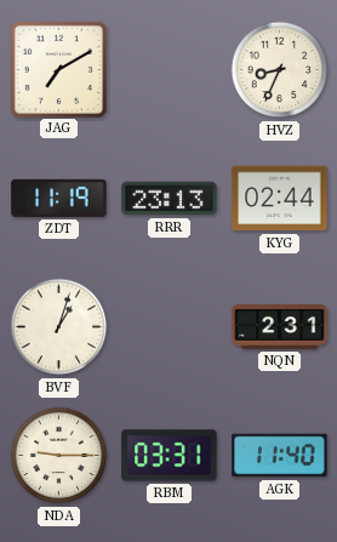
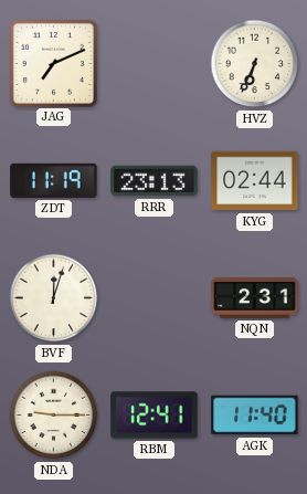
JAG: 7:10 -> 7:11 (53, 63)
HVZ: 8:34 -> 6:34 (255, 64)
BVF: 1:03 -> 12:03 (54, 298)
RBM: 03:31 -> 12:41 (155, 416)
